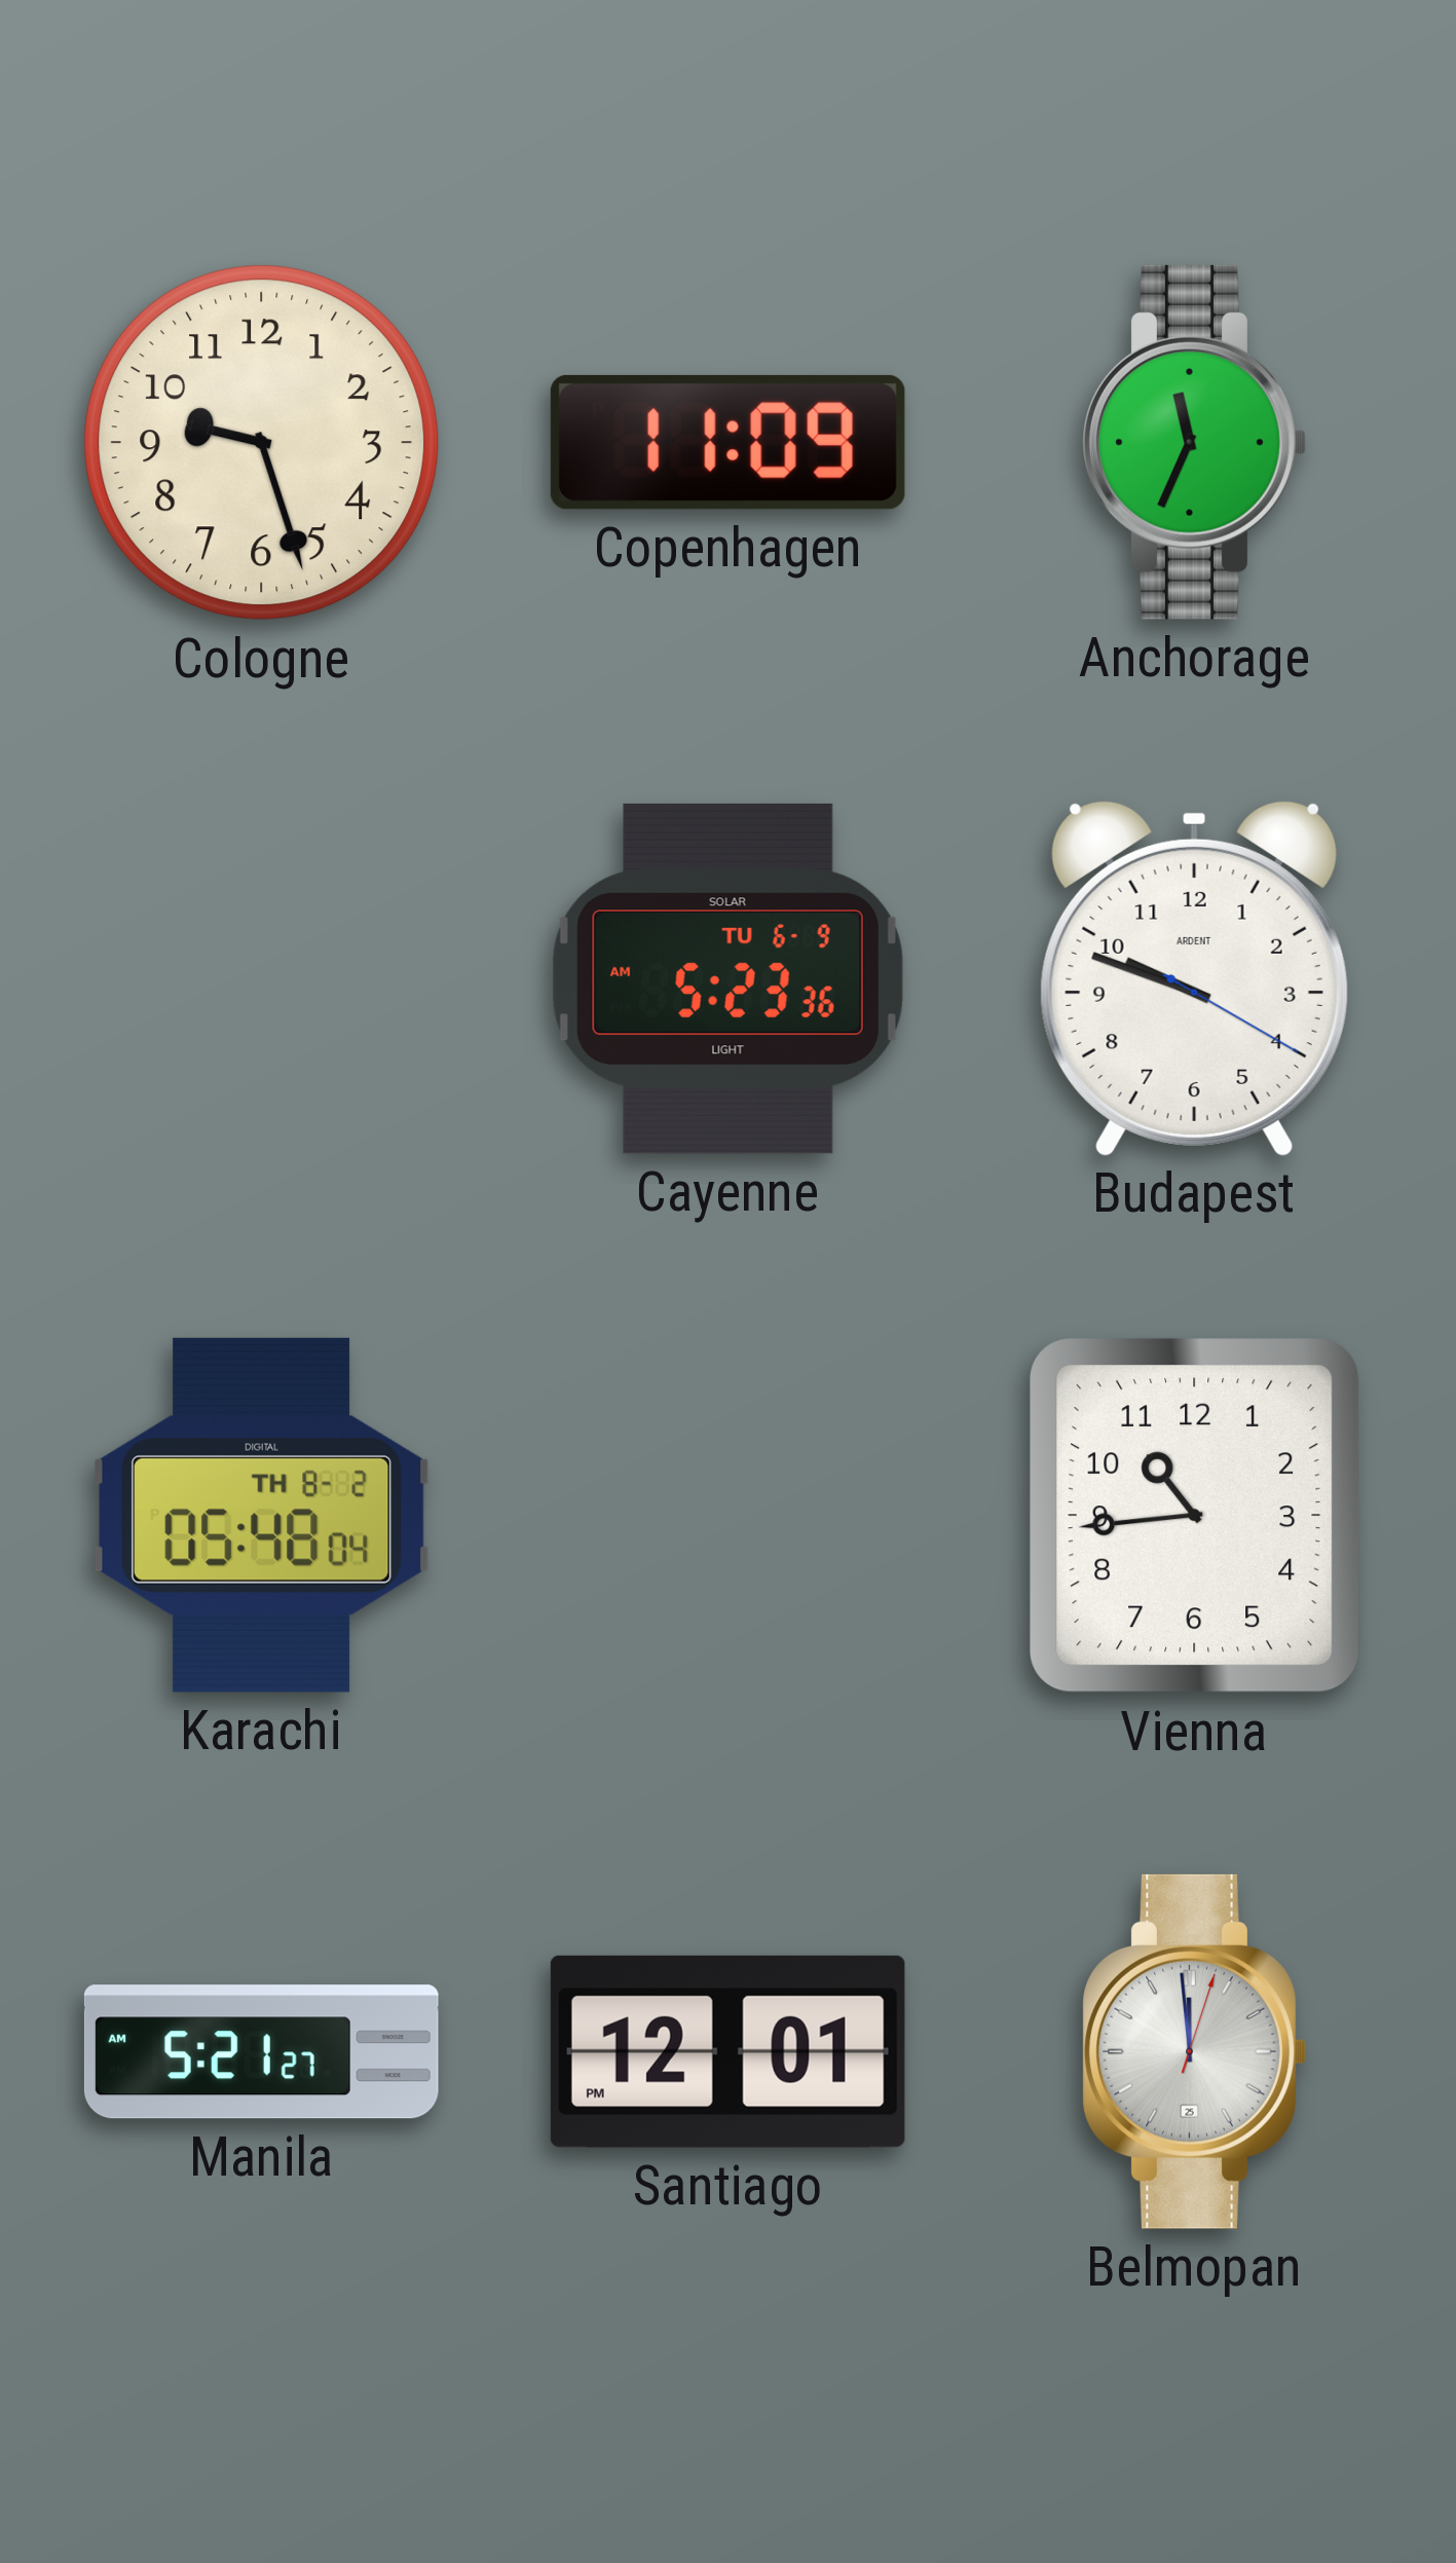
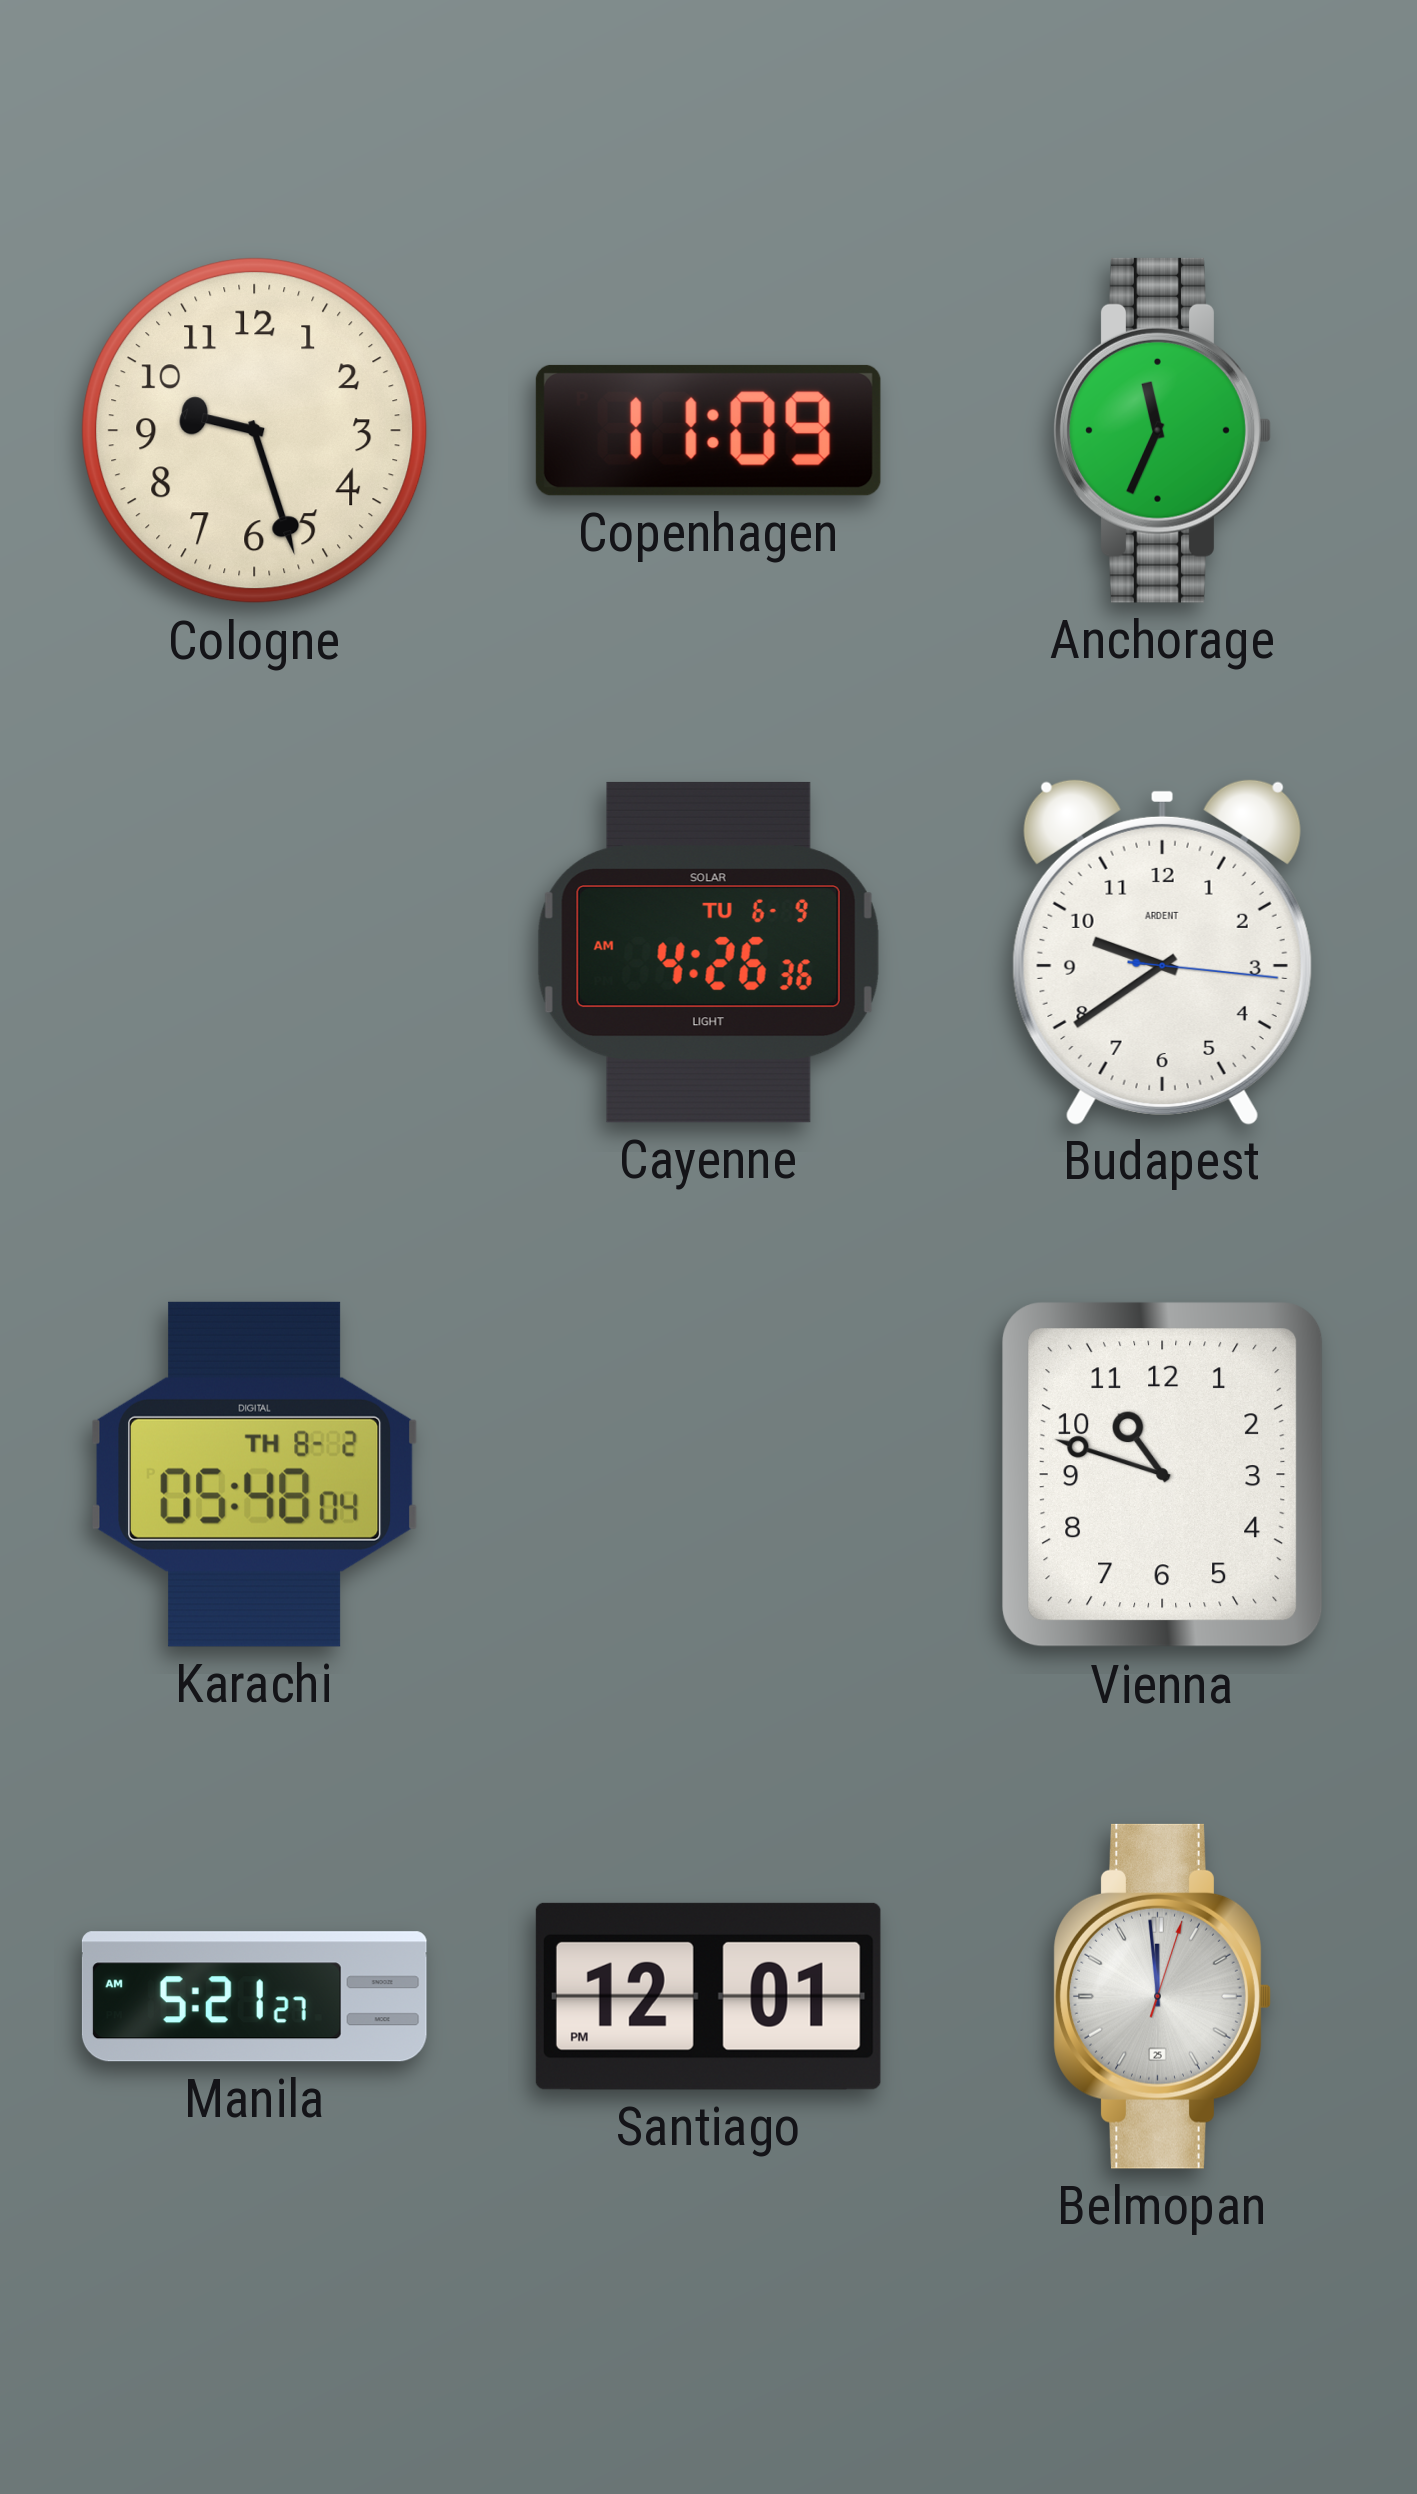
Cayenne: 5:23 -> 4:26 (708, 952)
Budapest: 9:48 -> 9:39 (1162, 951)
Vienna: 10:44 -> 10:48 (1163, 1475)
